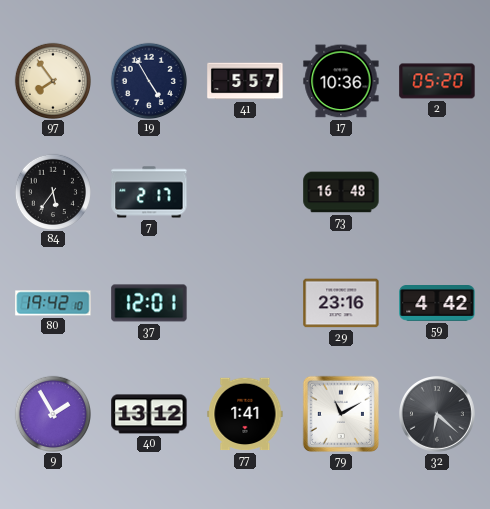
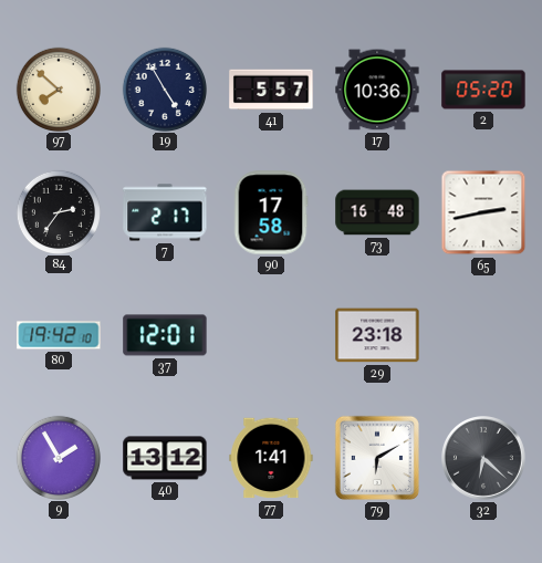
97: 7:54 -> 7:52 (58, 88)
84: 5:36 -> 2:36 (58, 211)
90: none -> 17:58 (271, 212)
65: none -> 2:43 (483, 212)
29: 23:16 -> 23:18 (377, 335)
59: 4:42 -> none (437, 304)
79: 11:10 -> 6:10 (377, 458)
